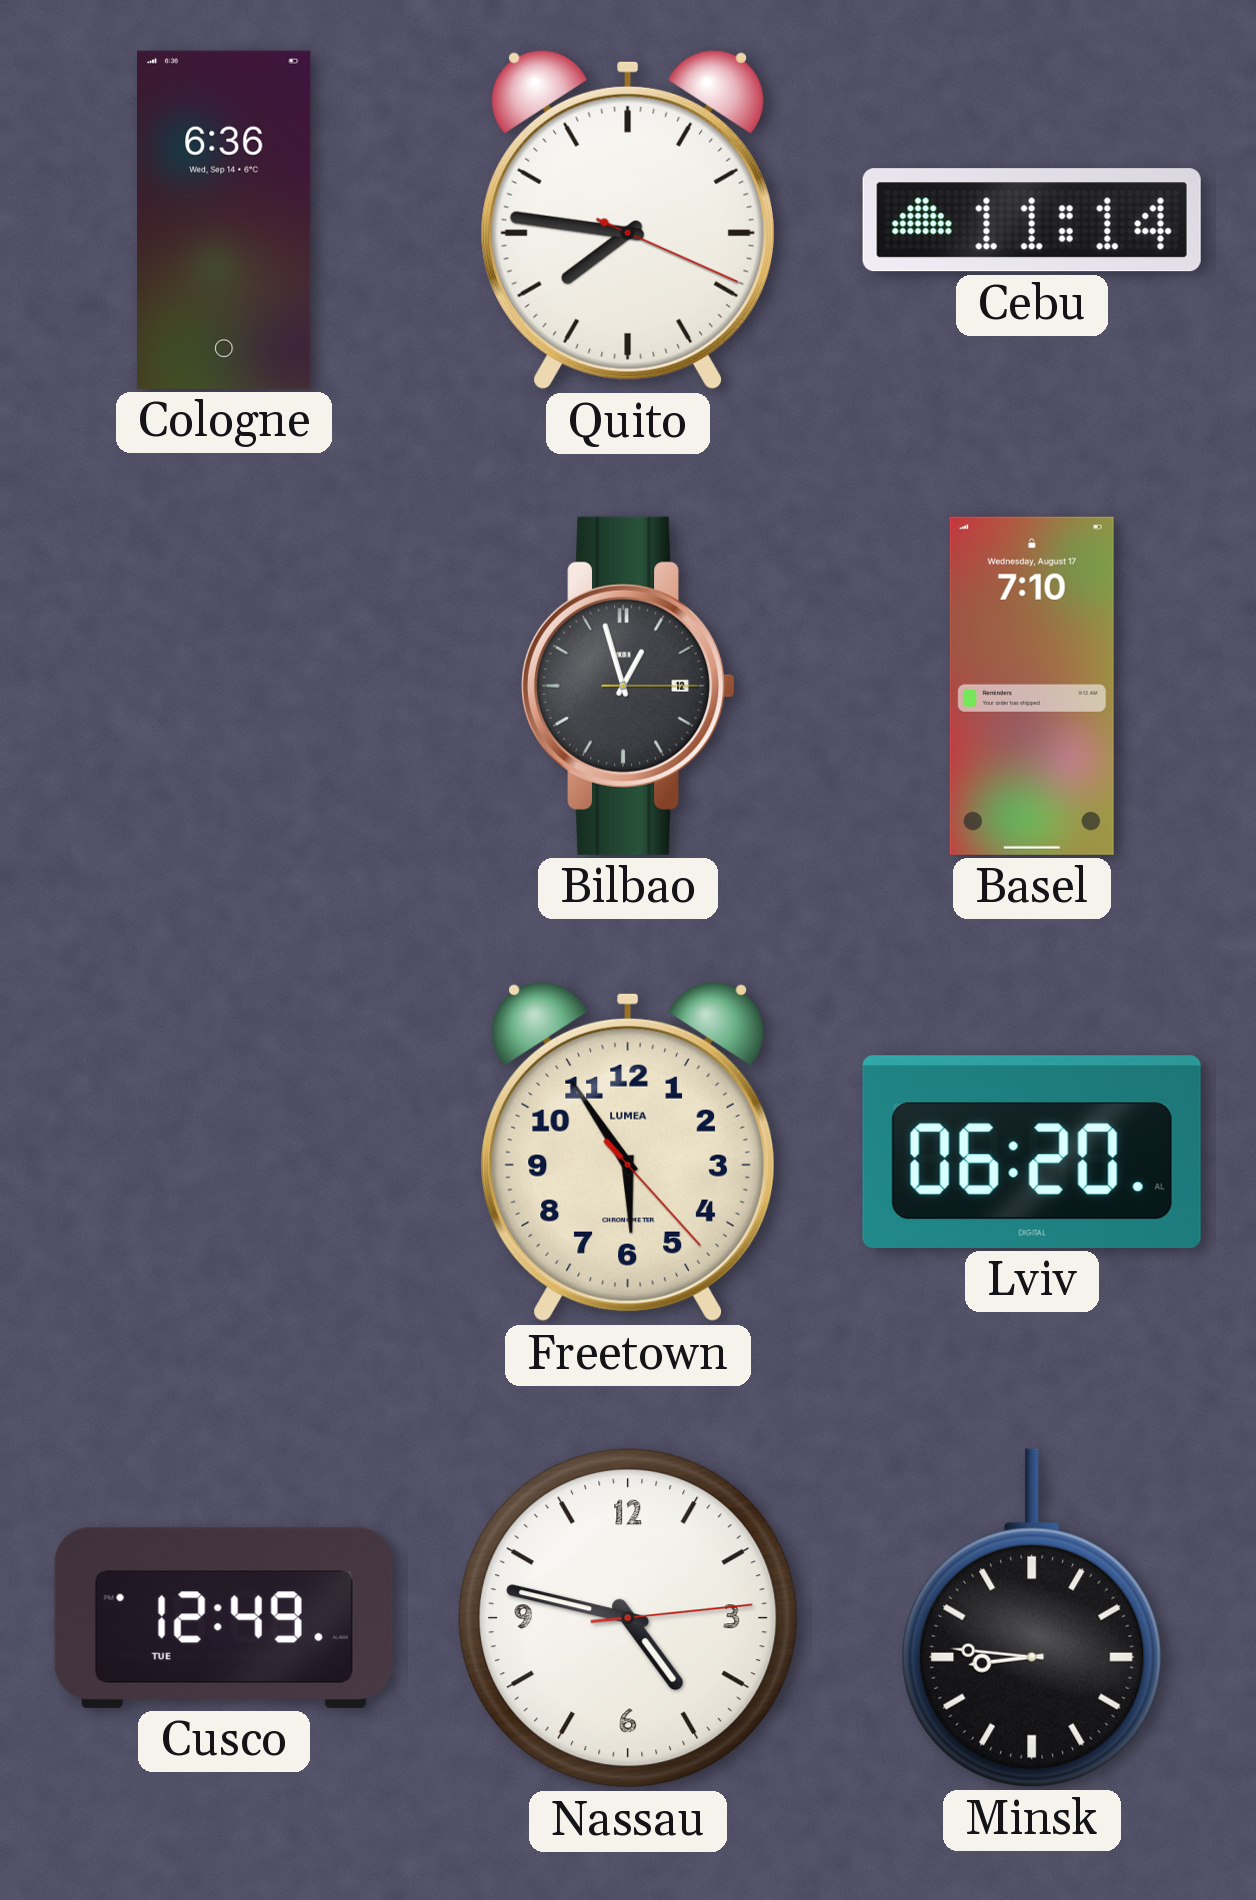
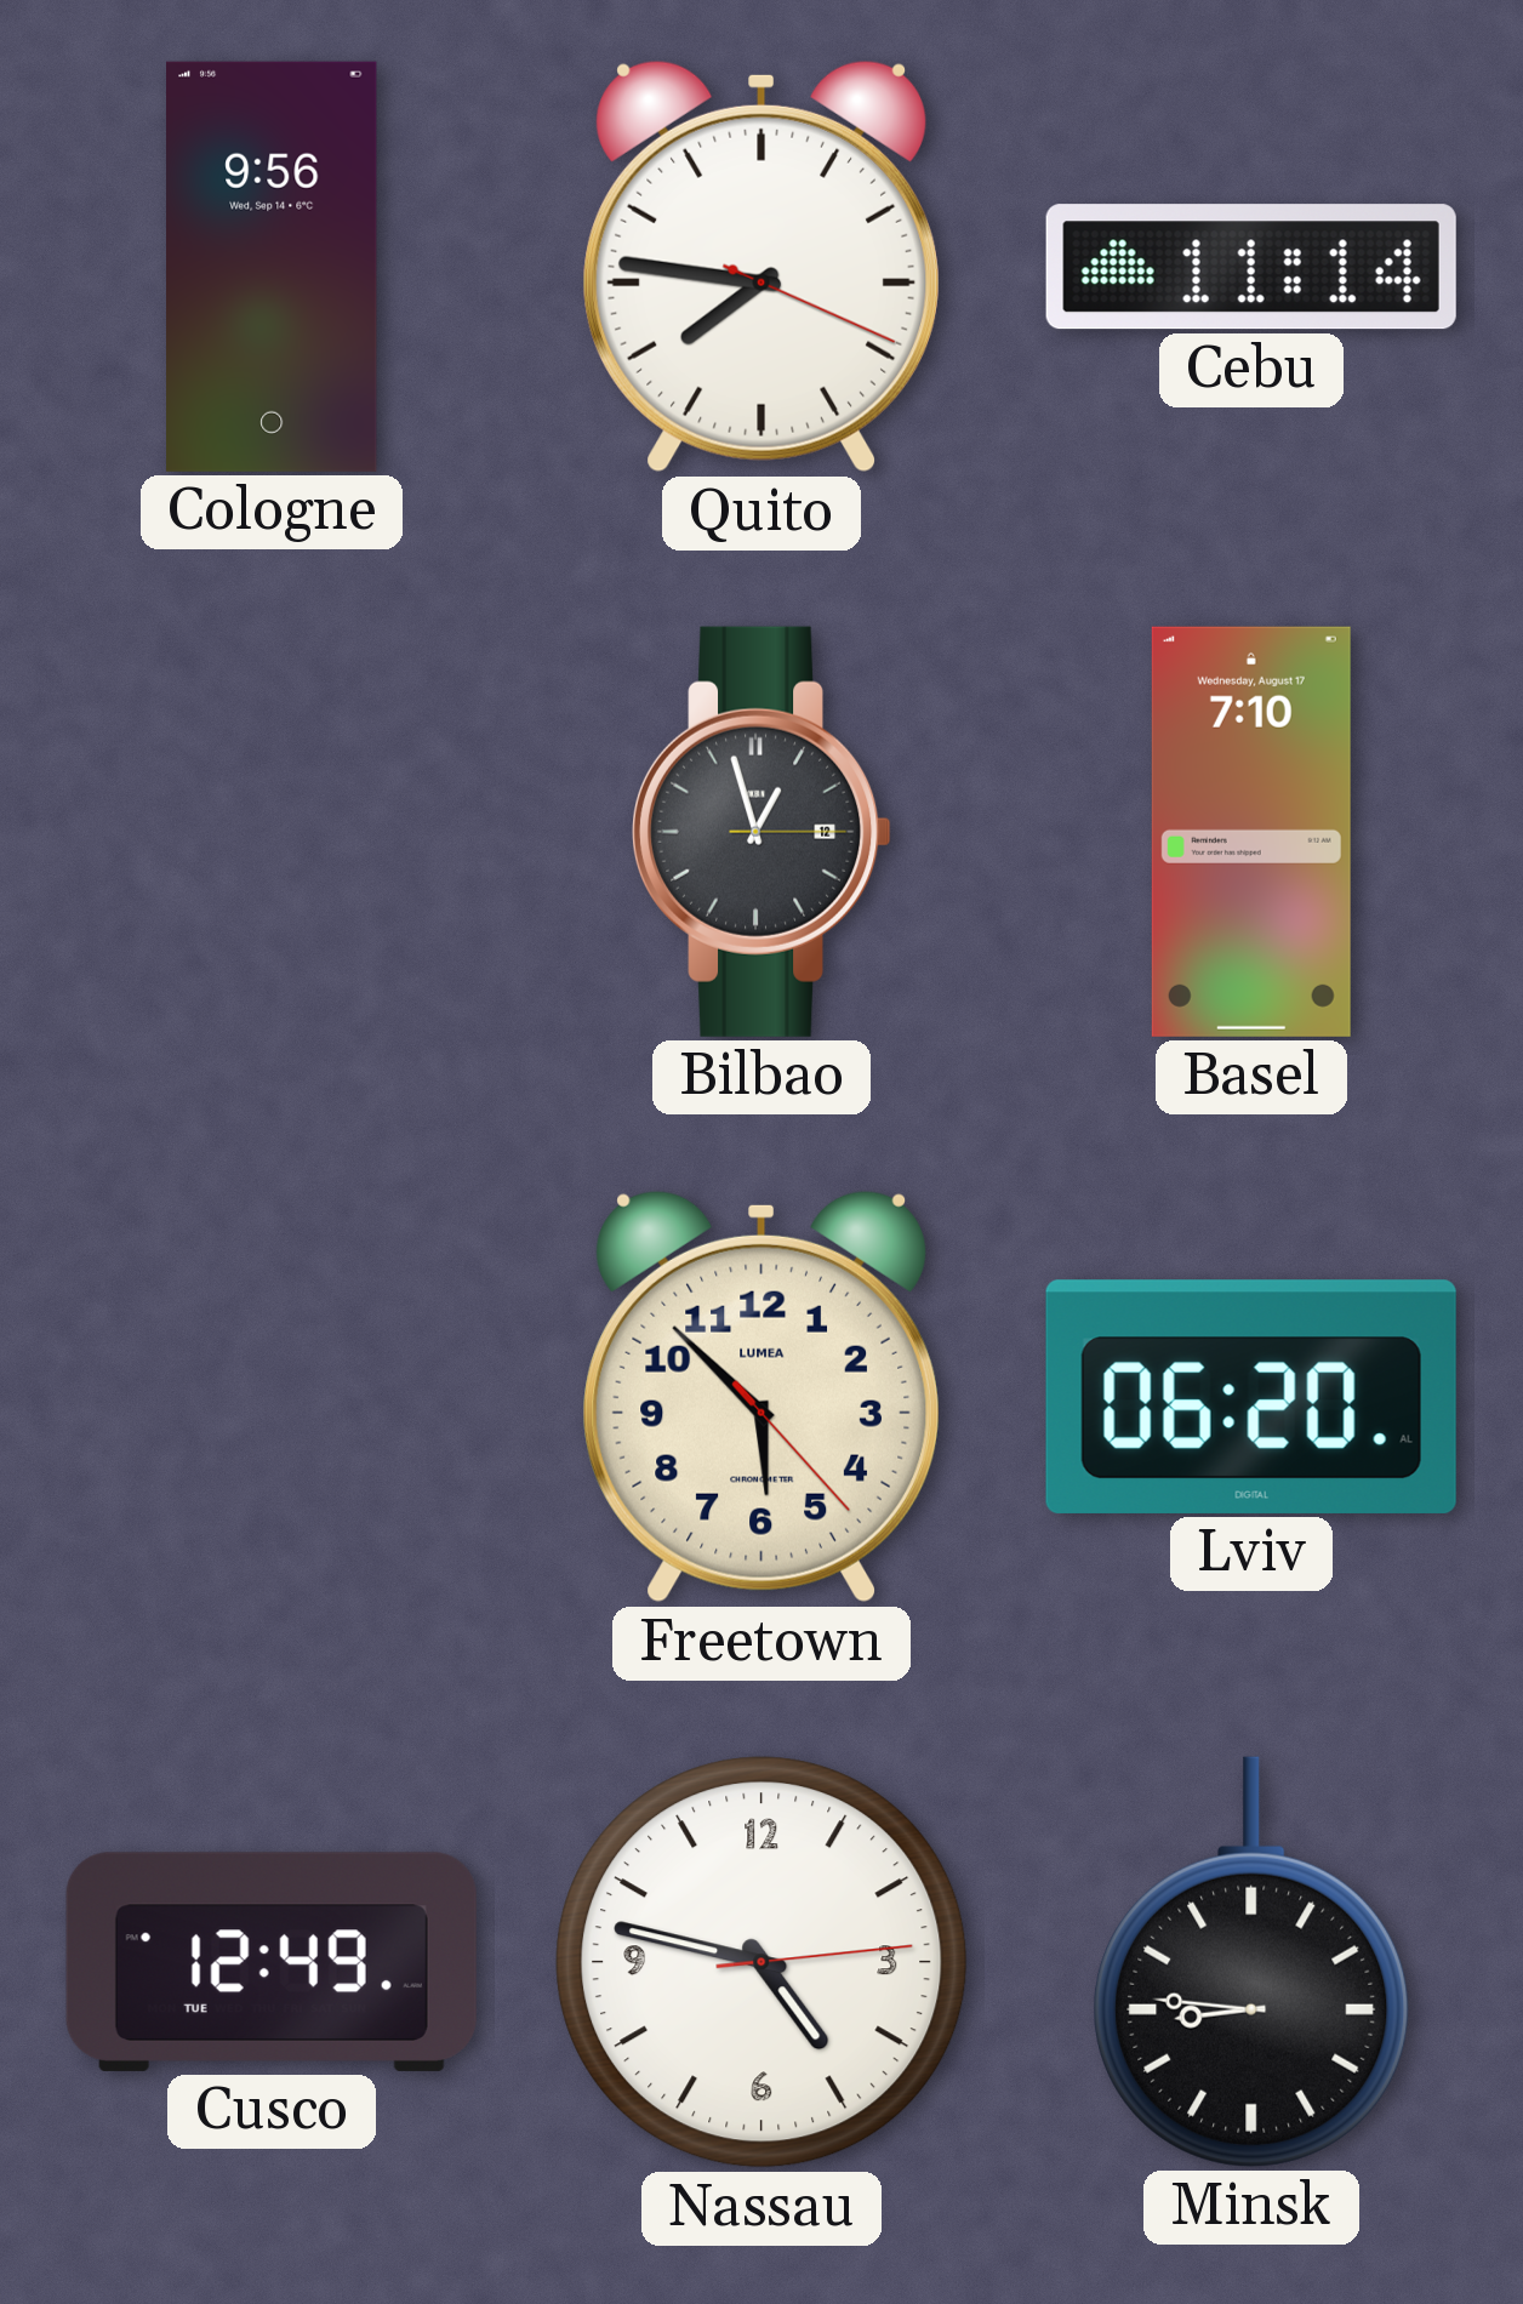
Cologne: 6:36 -> 9:56 (273, 267)
Freetown: 5:54 -> 5:52 (760, 1397)
